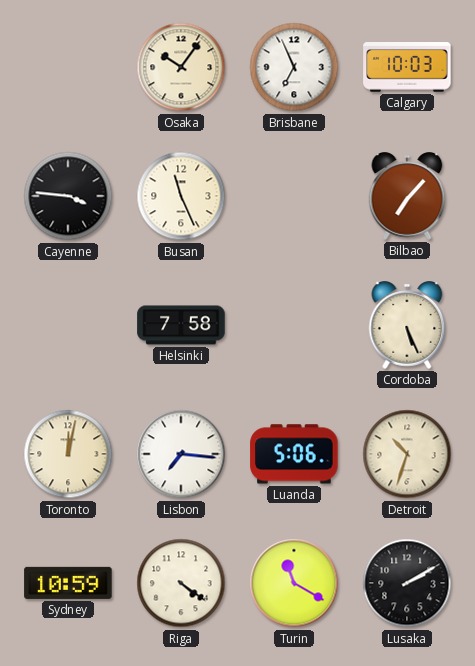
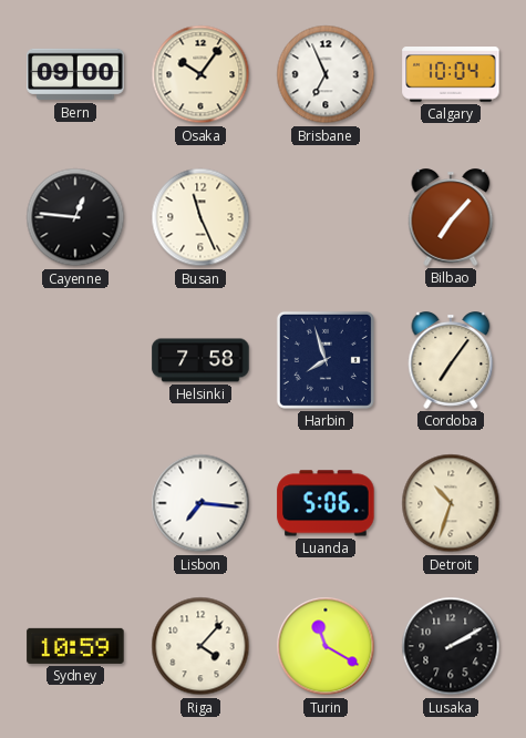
Bern: none -> 09:00 (75, 74)
Calgary: 10:03 -> 10:04 (451, 75)
Cayenne: 3:46 -> 12:46 (75, 217)
Harbin: none -> 7:57 (326, 360)
Cordoba: 5:26 -> 7:06 (451, 360)
Toronto: 12:02 -> none (68, 454)
Riga: 4:21 -> 4:07 (200, 646)
